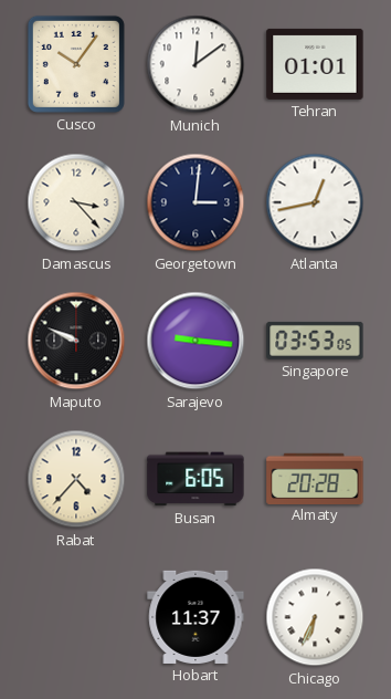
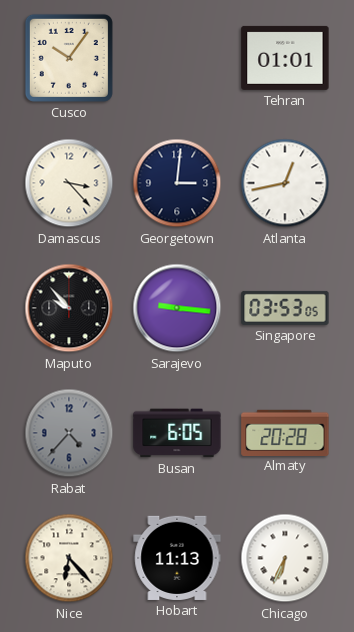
Munich: 12:09 -> none (196, 64)
Maputo: 9:49 -> 9:53 (69, 308)
Rabat dial: cream -> grey (69, 433)
Nice: none -> 6:23 (69, 558)
Hobart: 11:37 -> 11:13 (177, 558)
